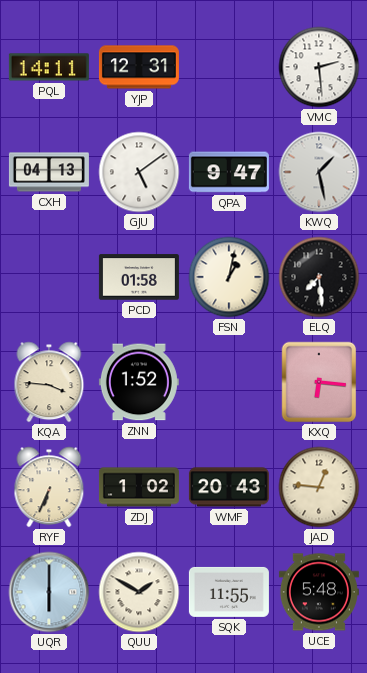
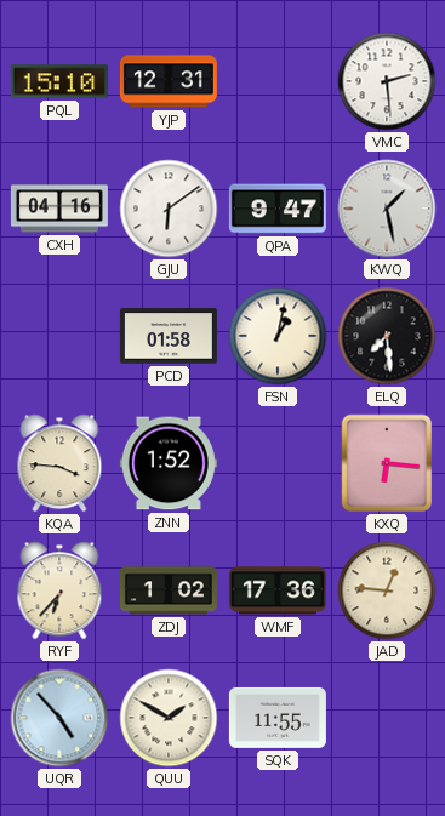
PQL: 14:11 -> 15:10 (59, 81)
CXH: 04:13 -> 04:16 (59, 209)
GJU: 5:09 -> 6:09 (169, 209)
RYF: 6:34 -> 6:37 (59, 590)
WMF: 20:43 -> 17:36 (278, 590)
UQR: 6:00 -> 4:53 (59, 718)
UCE: 5:48 -> none (319, 592)
